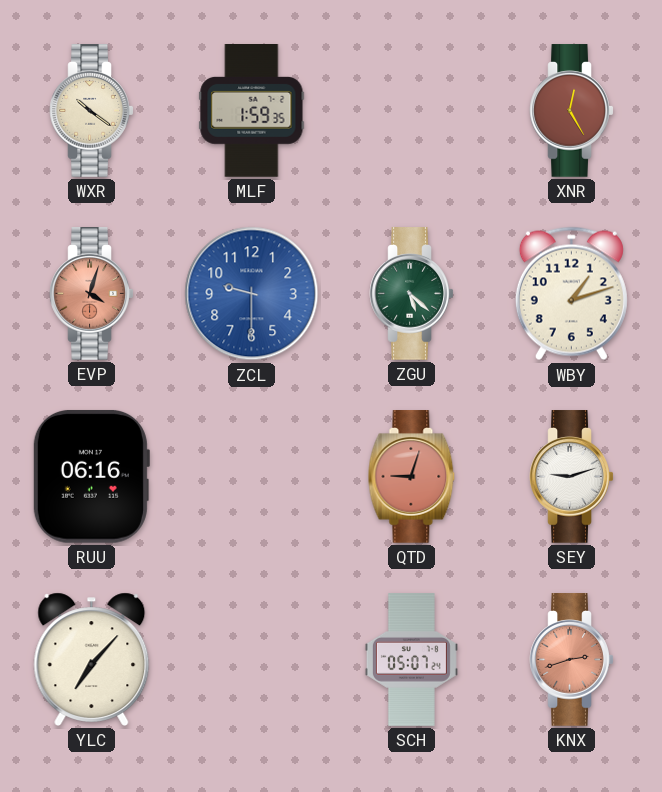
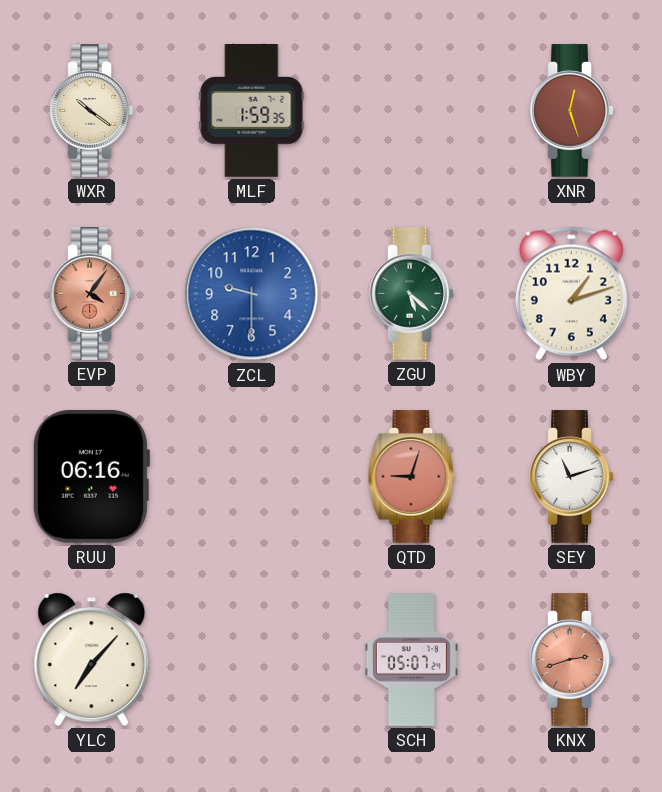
XNR: 12:25 -> 12:27 (572, 111)
EVP: 4:03 -> 4:06 (92, 294)
SEY: 9:12 -> 11:12 (572, 477)
